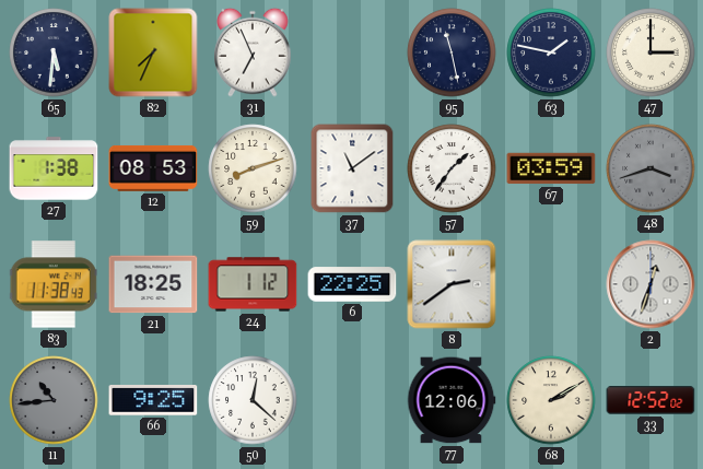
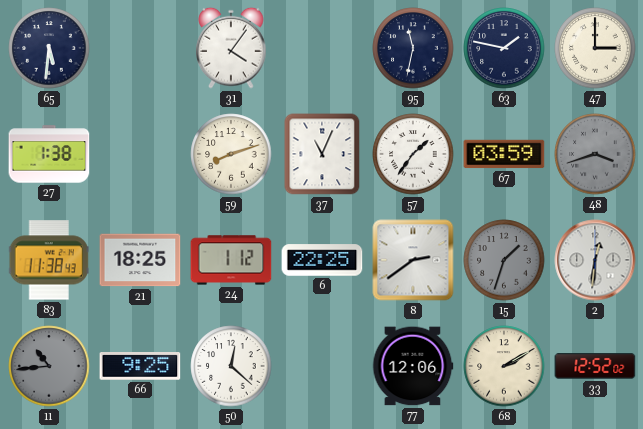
82: 7:34 -> none (153, 52)
31: 6:56 -> 4:06 (231, 48)
95: 11:28 -> 11:32 (413, 48)
12: 08:53 -> none (153, 168)
37: 11:09 -> 11:04 (322, 154)
15: none -> 1:33 (504, 260)
2: 12:33 -> 12:31 (595, 260)
